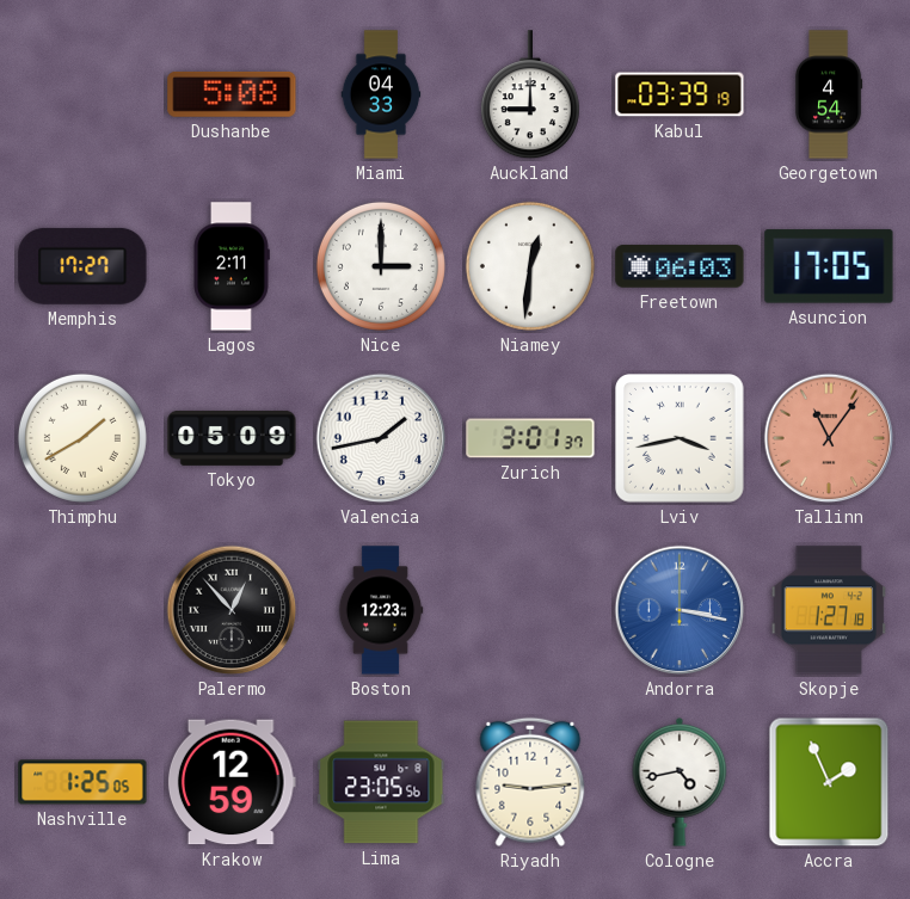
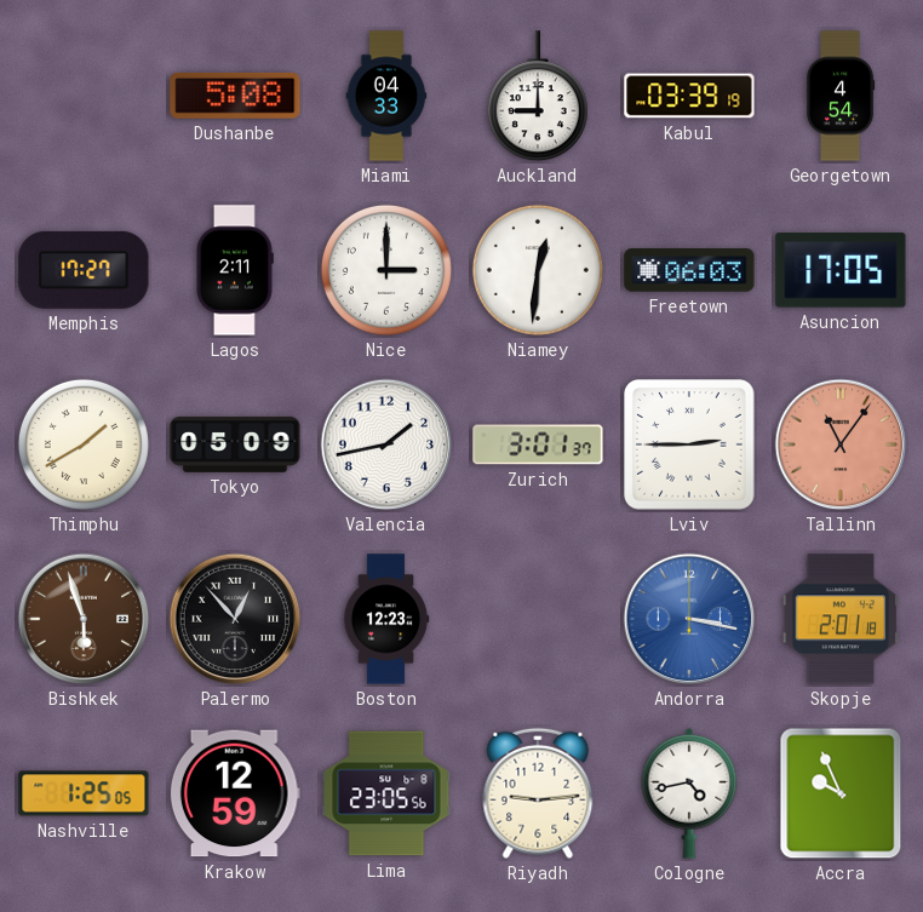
Lviv: 3:43 -> 2:45 (689, 444)
Bishkek: none -> 5:57 (84, 619)
Skopje: 1:27 -> 2:01 (841, 619)
Accra: 1:56 -> 9:56 (841, 793)
